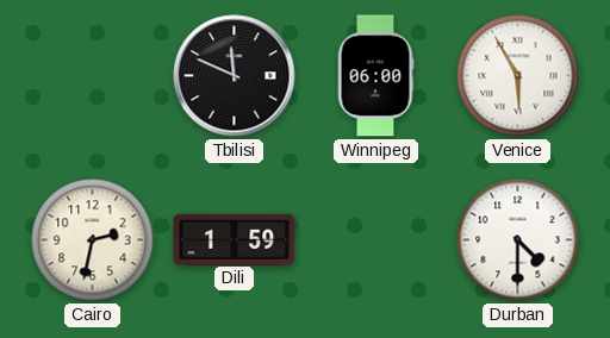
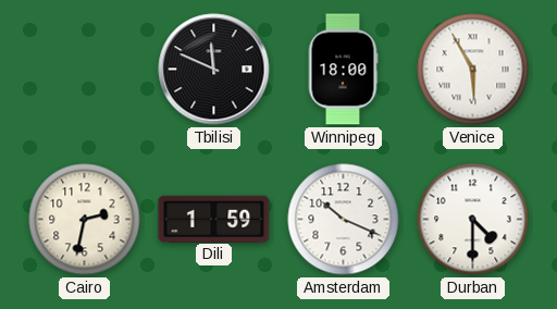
Winnipeg: 06:00 -> 18:00 (343, 70)
Amsterdam: none -> 10:19 (344, 220)
